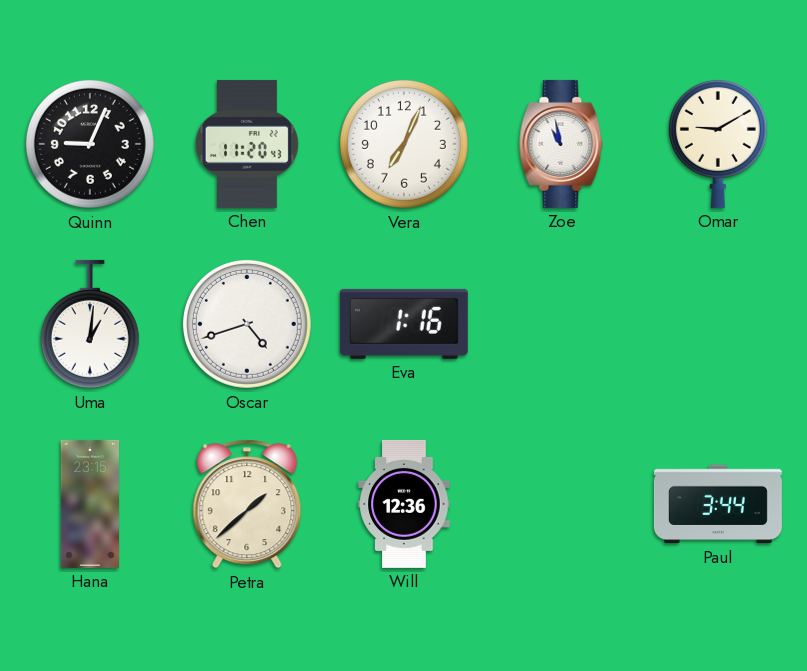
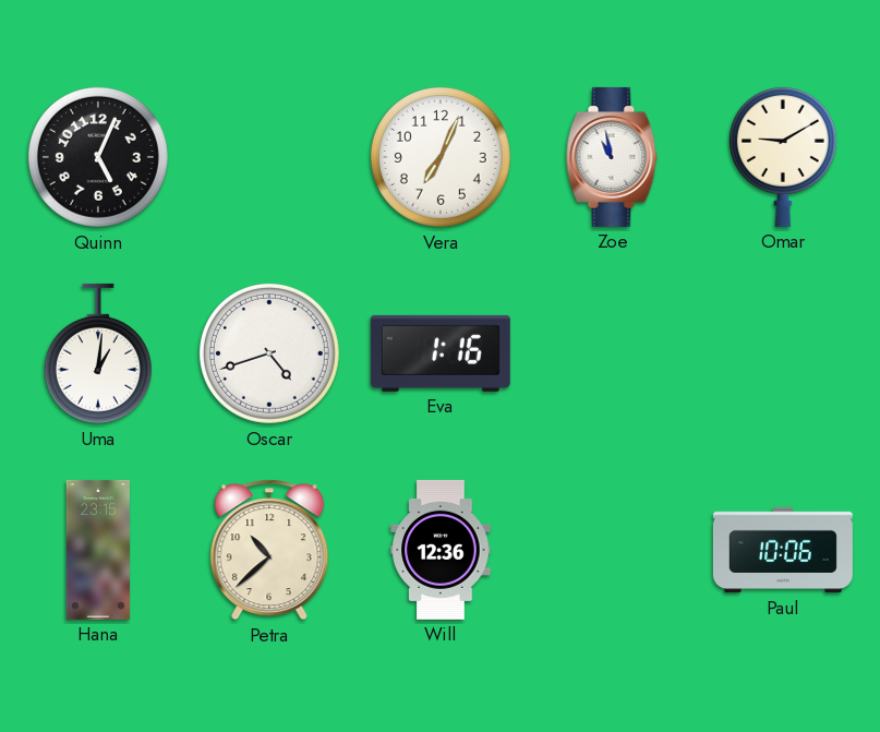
Quinn: 9:04 -> 5:04 (98, 157)
Chen: 11:20 -> none (247, 144)
Petra: 1:38 -> 10:38 (269, 550)
Paul: 3:44 -> 10:06 (783, 550)
